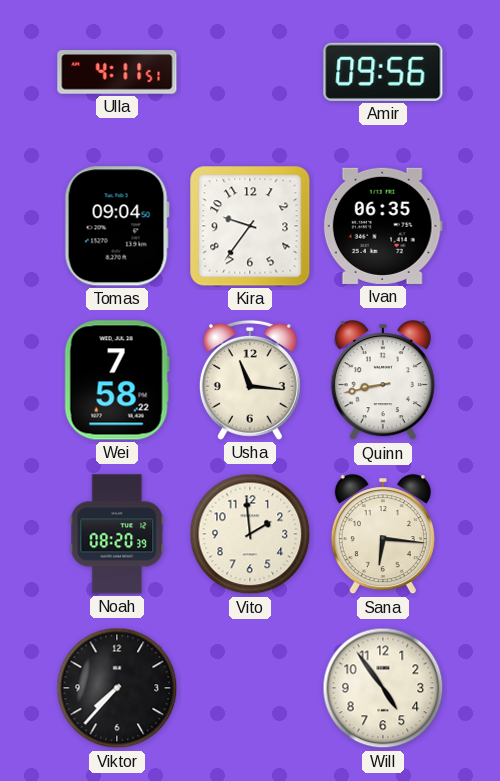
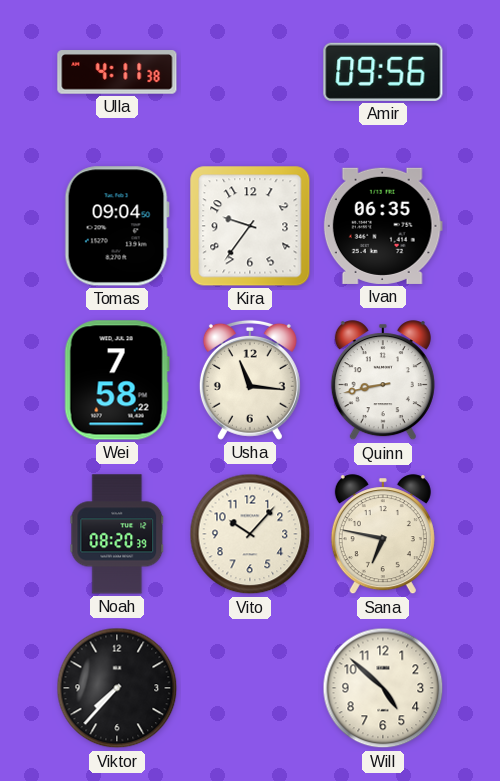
Ulla: 4:11:51 -> 4:11:38 (117, 72)
Vito: 1:59 -> 10:07 (250, 534)
Sana: 6:16 -> 6:47 (383, 535)
Will: 4:54 -> 4:52 (383, 688)
